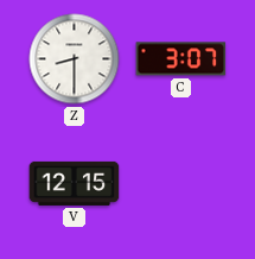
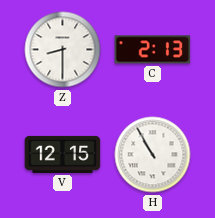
C: 3:07 -> 2:13 (153, 50)
H: none -> 10:55 (153, 155)
